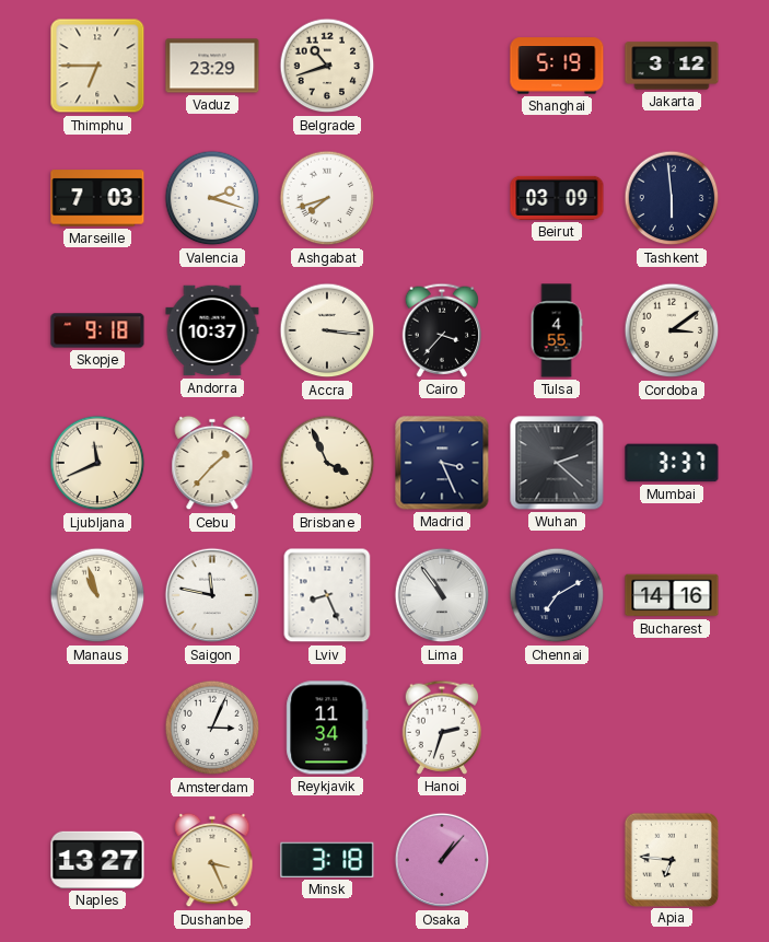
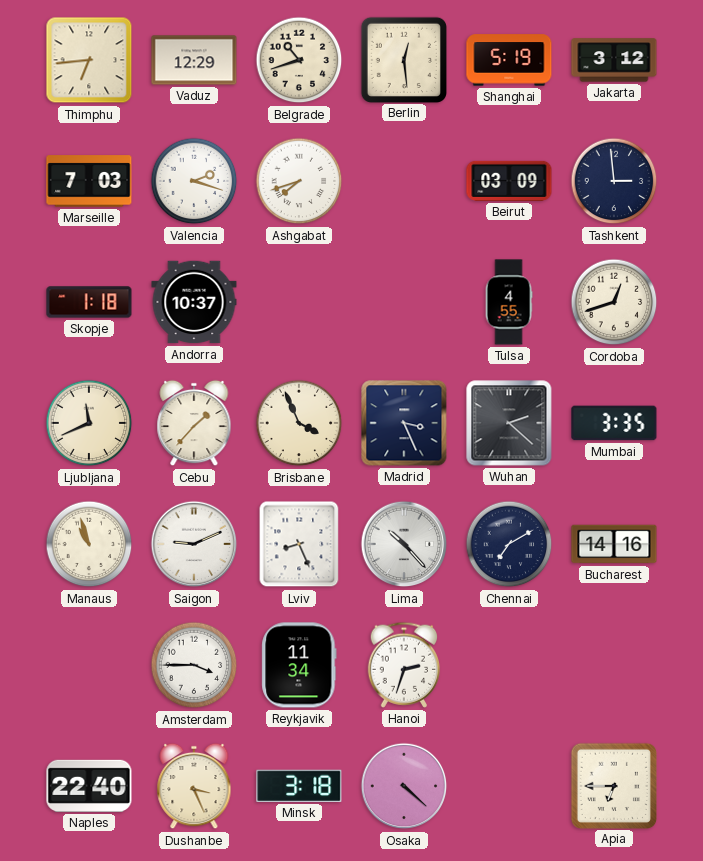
Thimphu: 6:45 -> 6:44 (89, 60)
Vaduz: 23:29 -> 12:29 (194, 60)
Berlin: none -> 12:29 (403, 59)
Tashkent: 5:59 -> 2:59 (614, 181)
Skopje: 9:18 -> 1:18 (89, 302)
Accra: 3:16 -> none (327, 330)
Cairo: 3:37 -> none (442, 330)
Cordoba: 3:09 -> 12:42 (614, 302)
Mumbai: 3:37 -> 3:35 (614, 423)
Saigon: 11:47 -> 9:11 (194, 544)
Lima: 10:54 -> 10:23 (404, 544)
Amsterdam: 3:04 -> 3:45 (194, 665)
Naples: 13:27 -> 22:40 (89, 786)
Osaka: 1:07 -> 4:22 (404, 786)
Apia: 6:46 -> 6:45 (613, 785)
